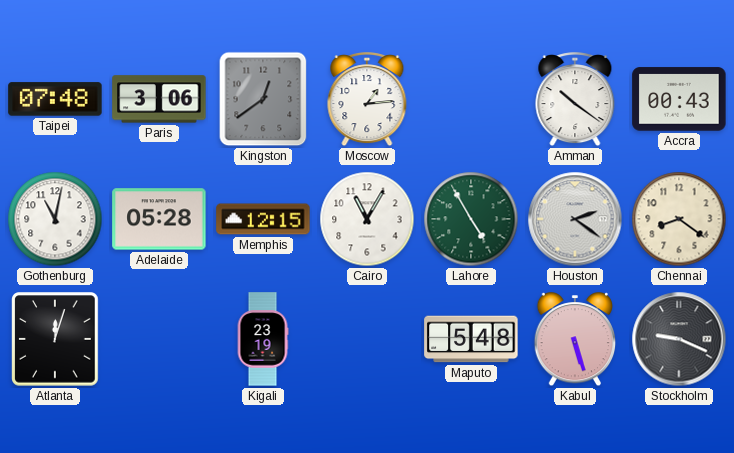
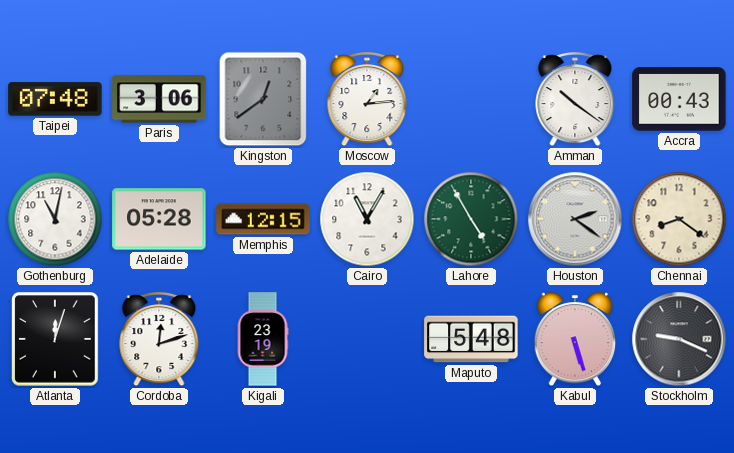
Cordoba: none -> 12:12 (159, 340)
